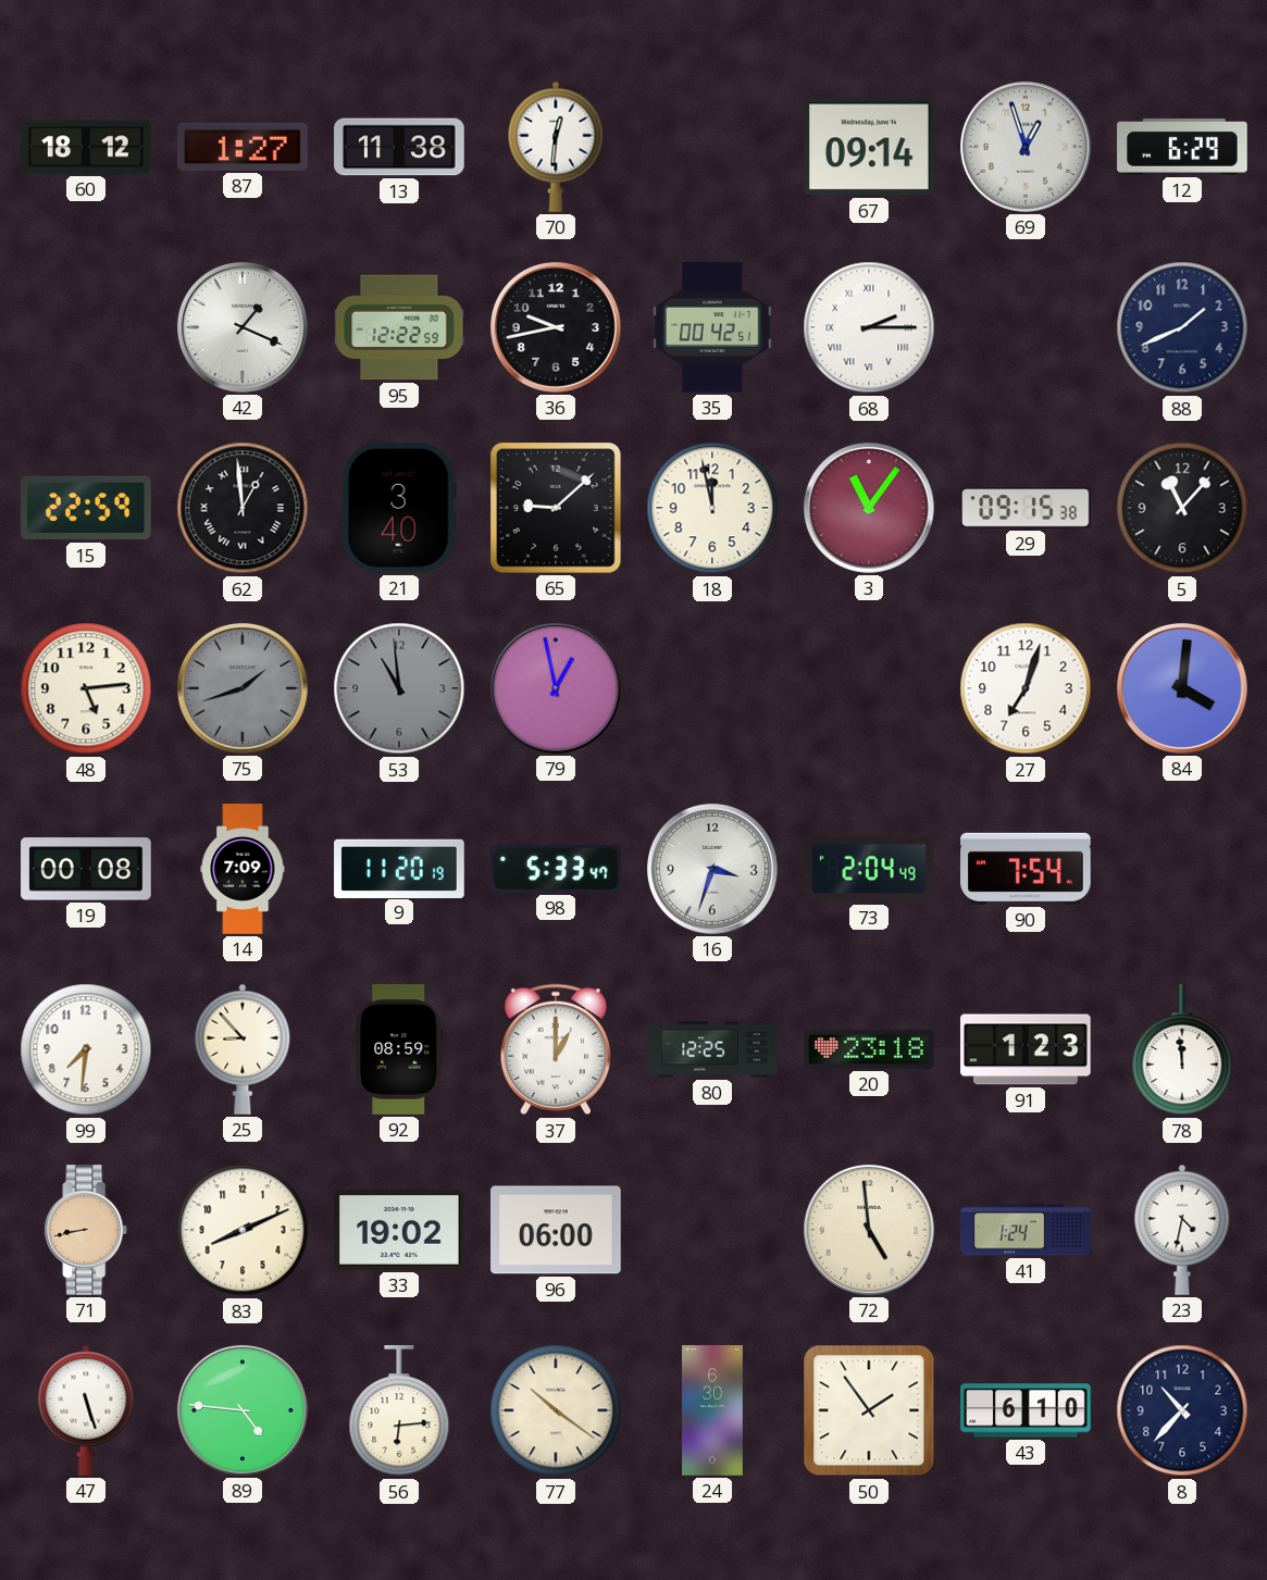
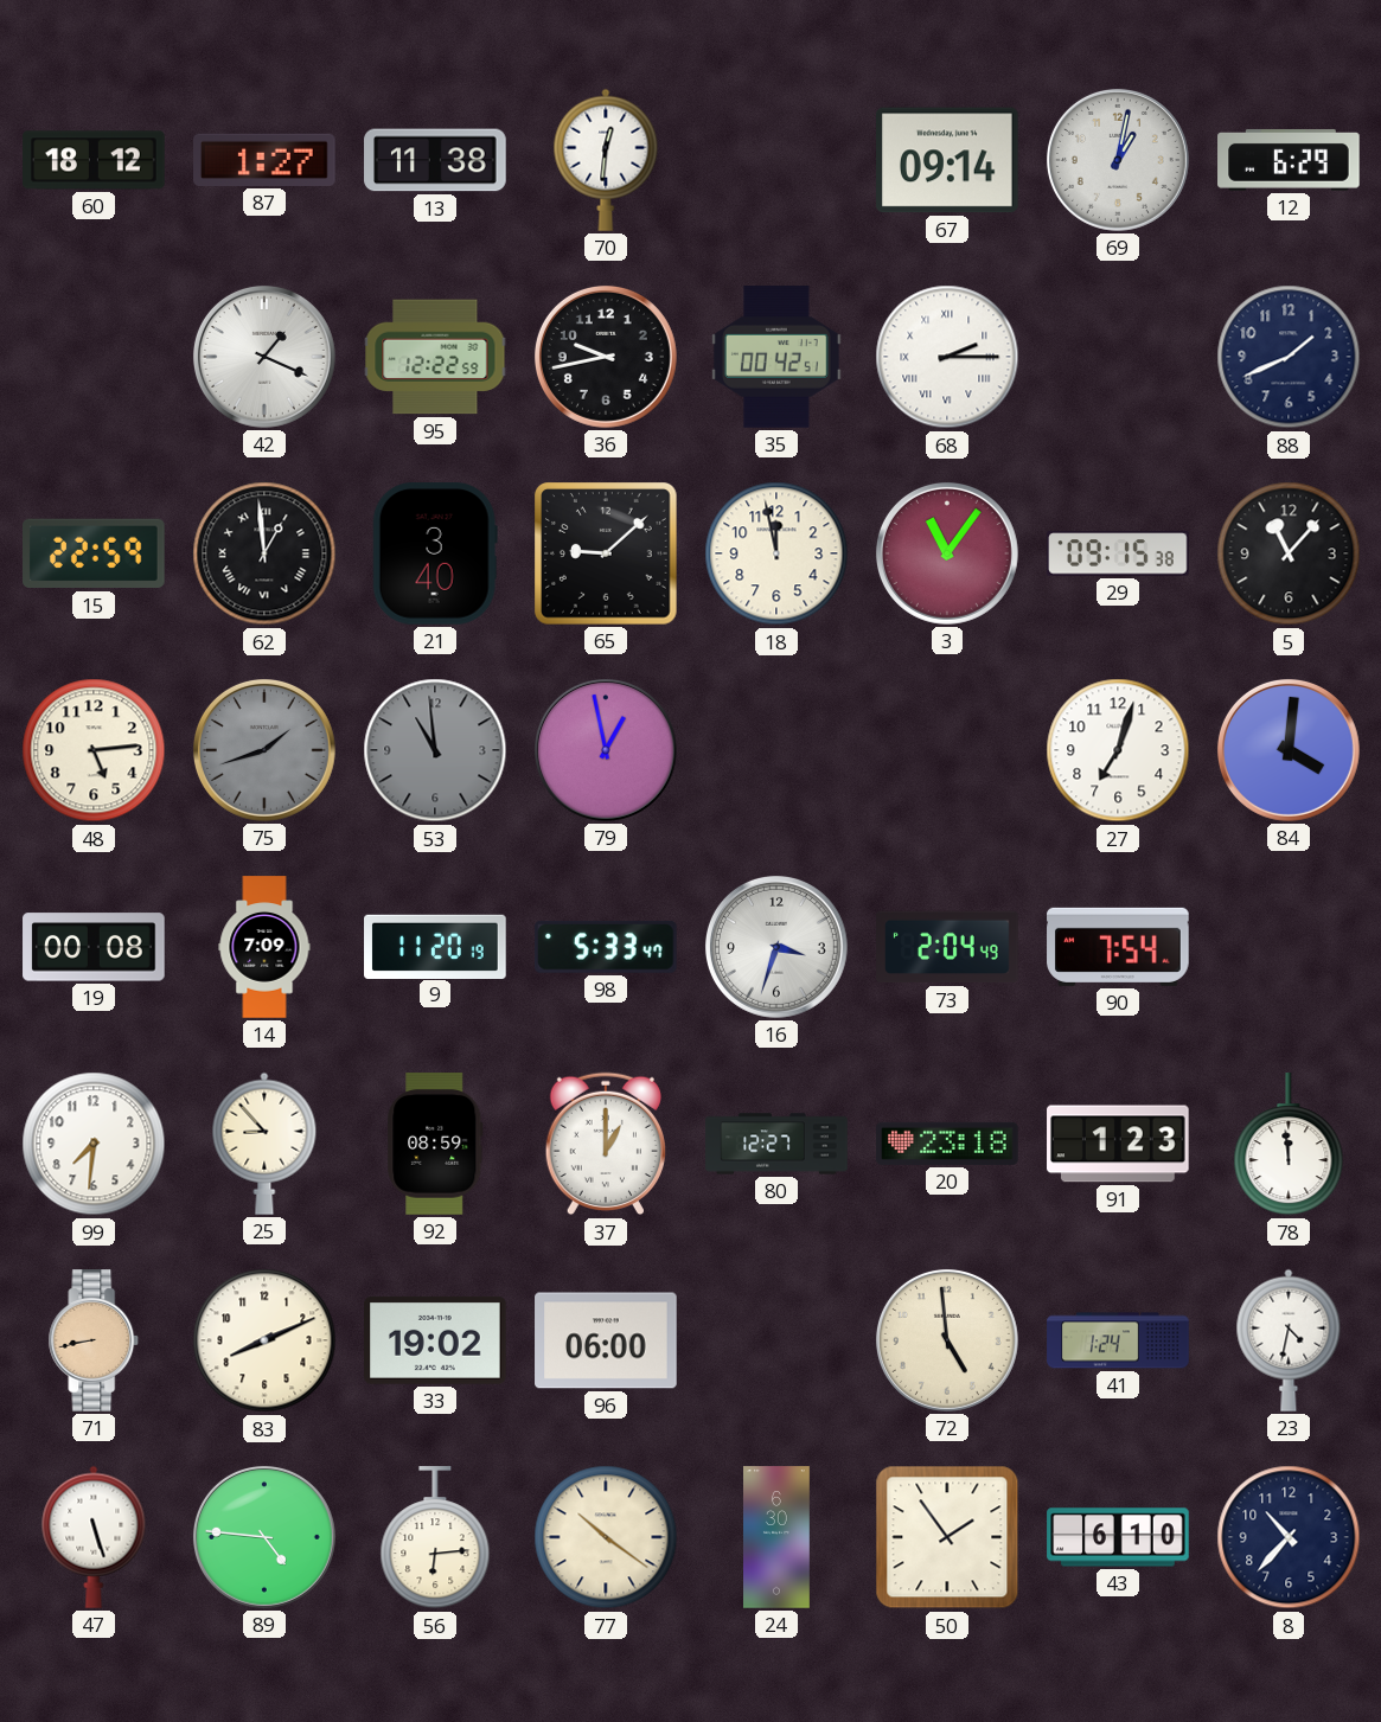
69: 12:57 -> 1:02 (1118, 160)
80: 12:25 -> 12:27 (776, 1144)
